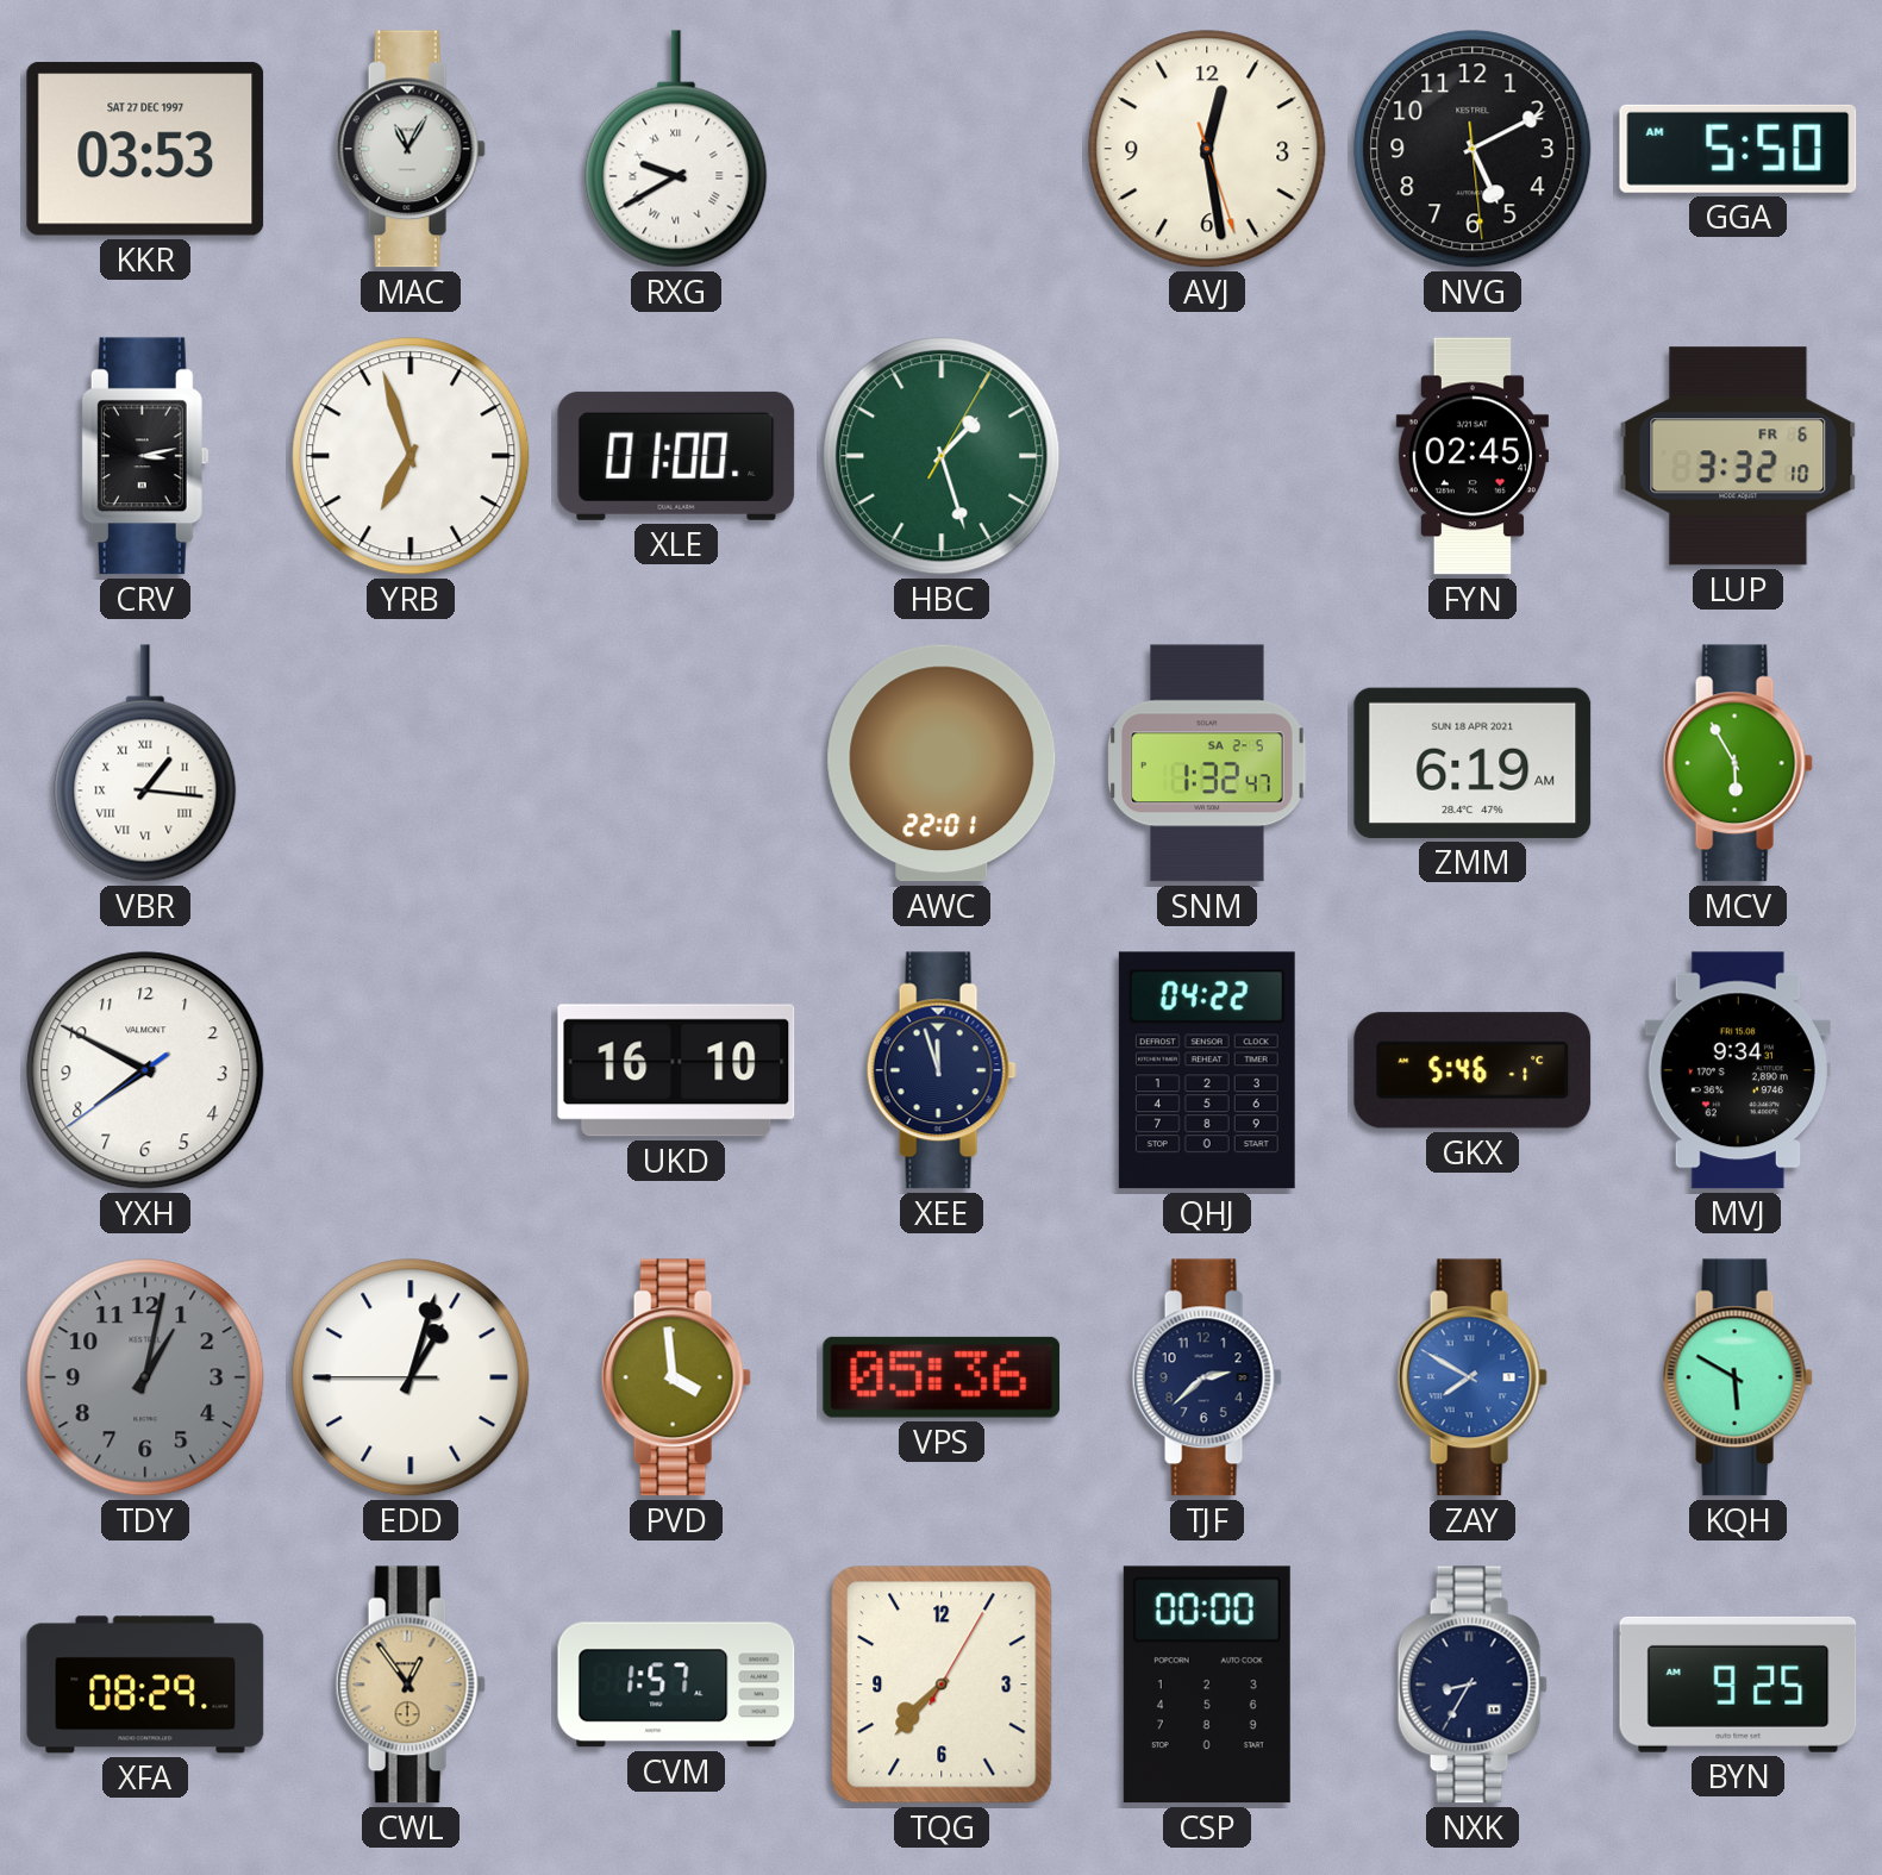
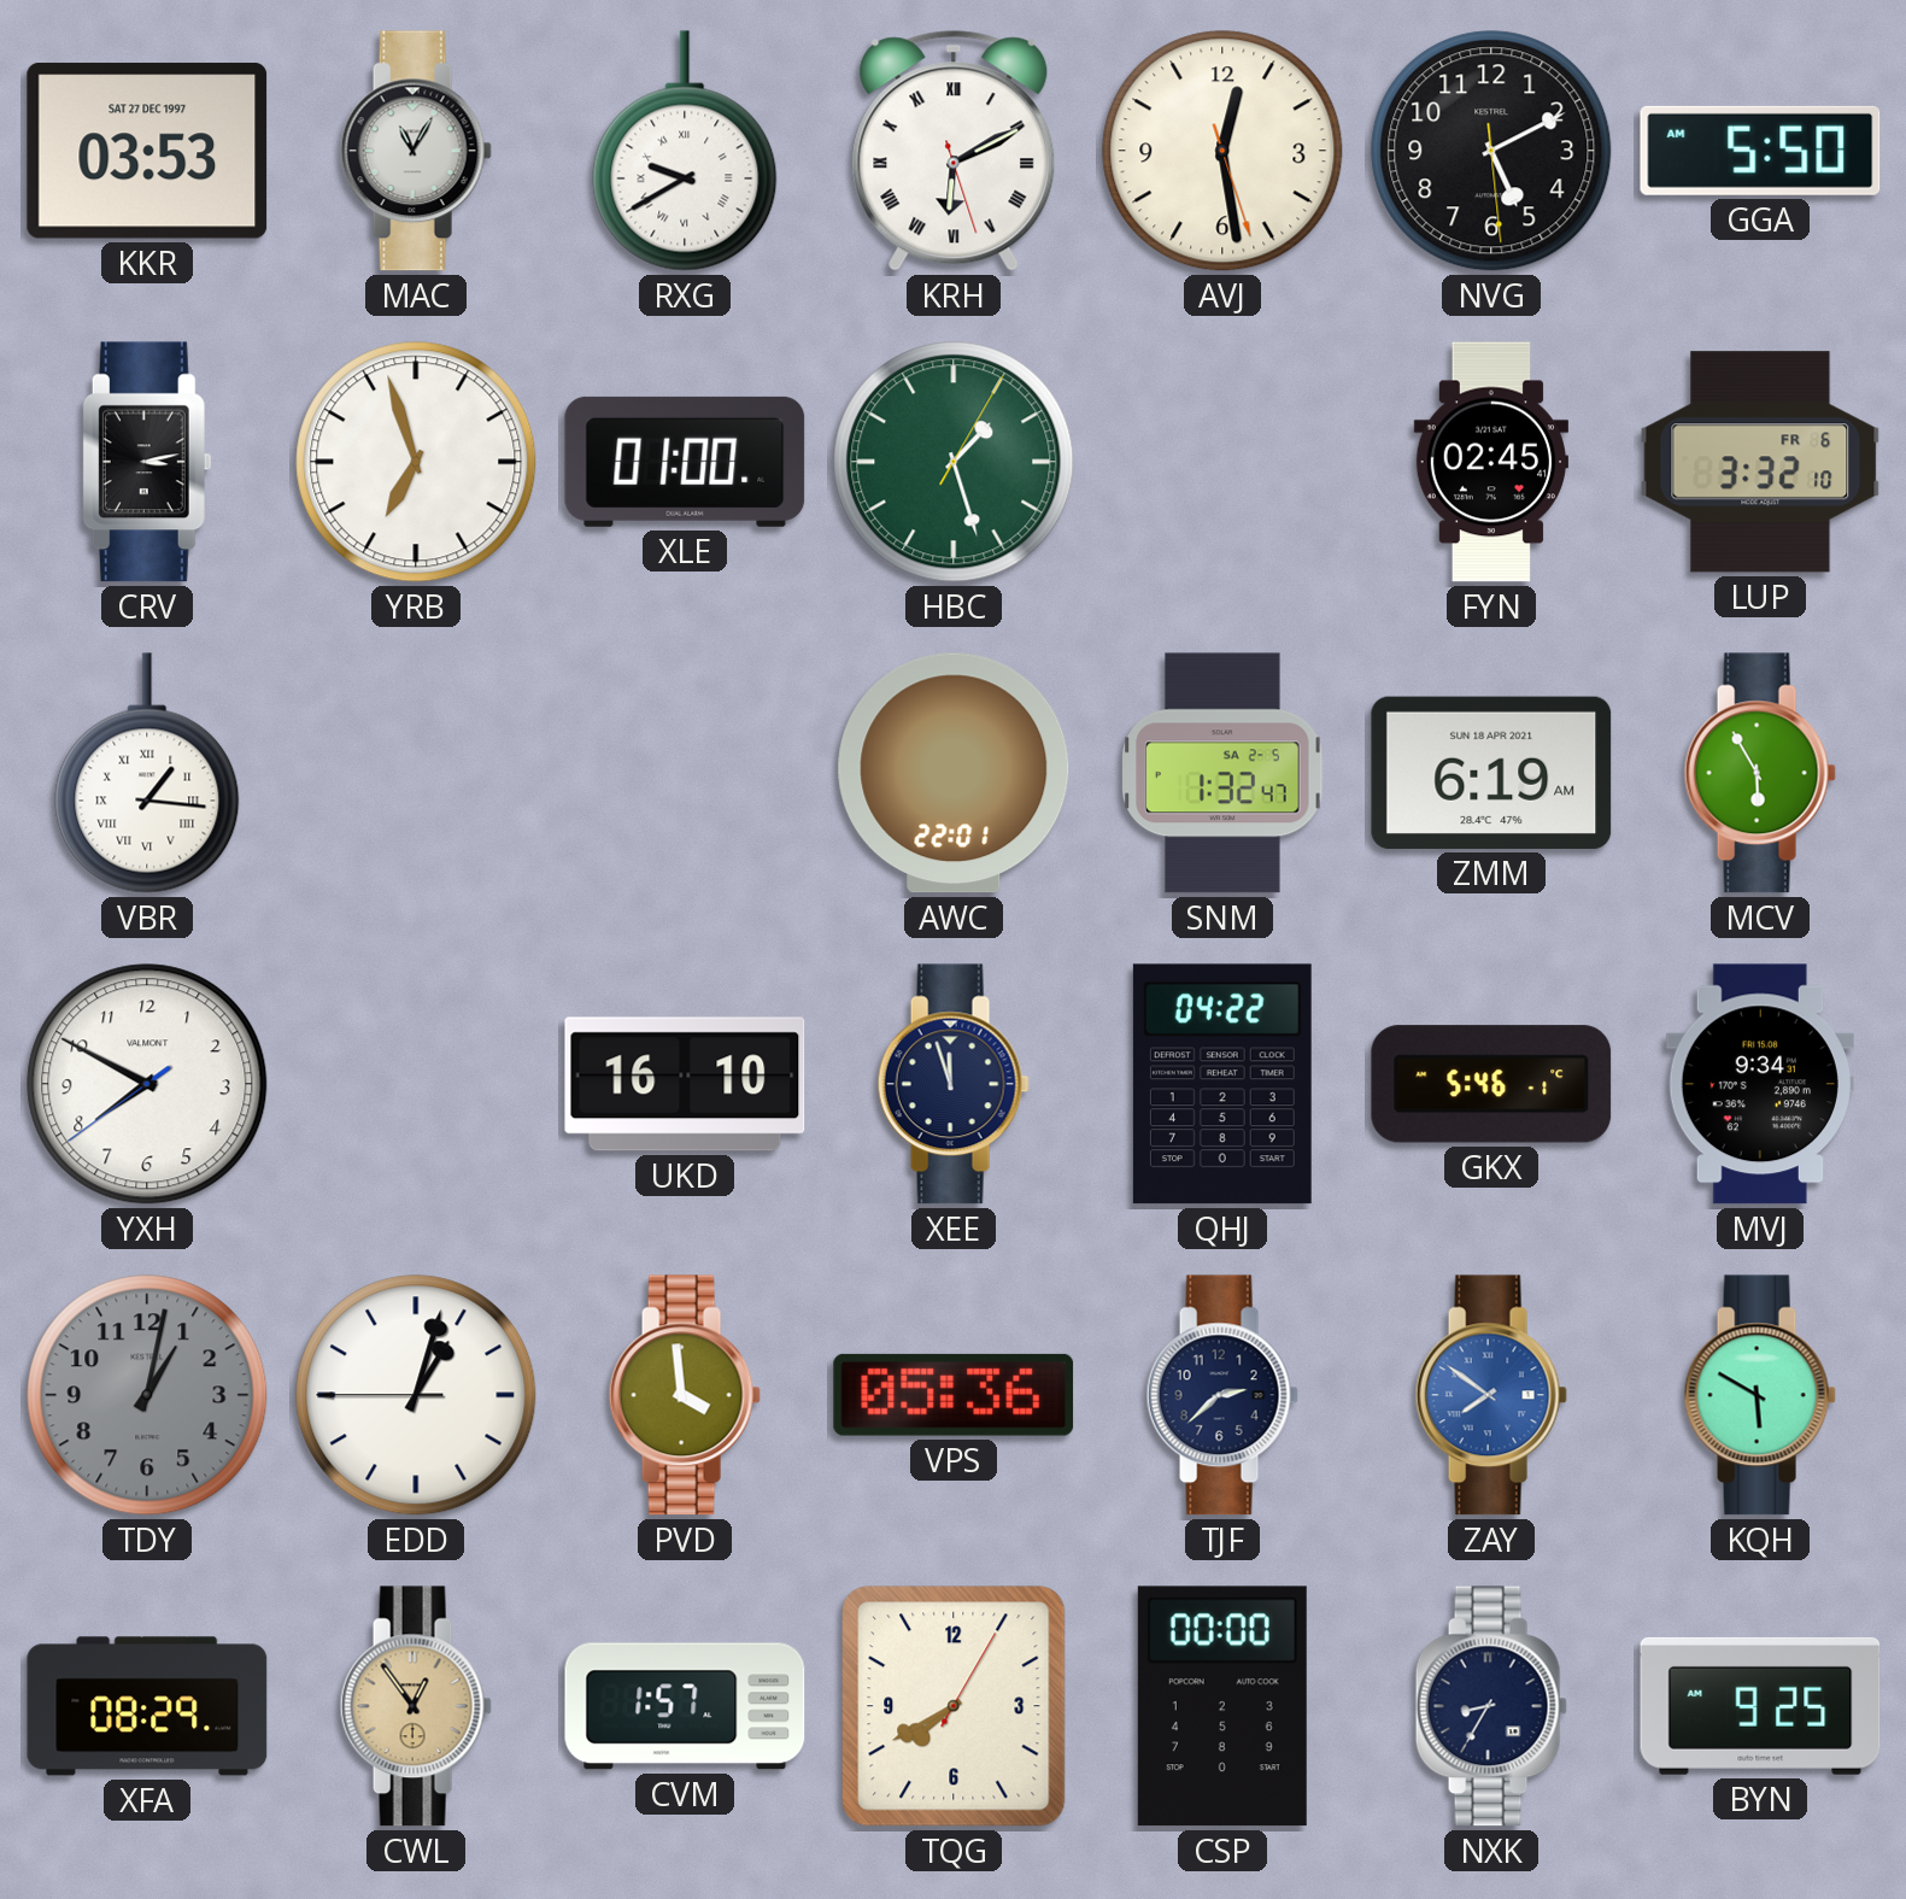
KRH: none -> 6:10 (954, 151)
ZAY: 7:50 -> 7:51 (1491, 1395)
TQG: 7:37 -> 7:40 (954, 1706)
